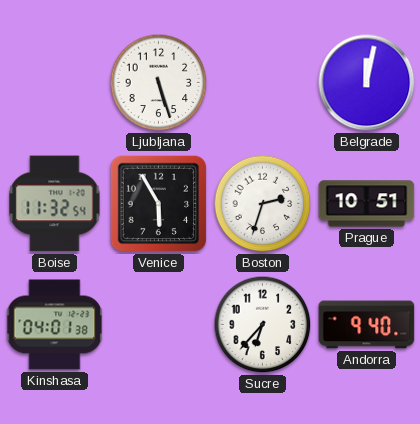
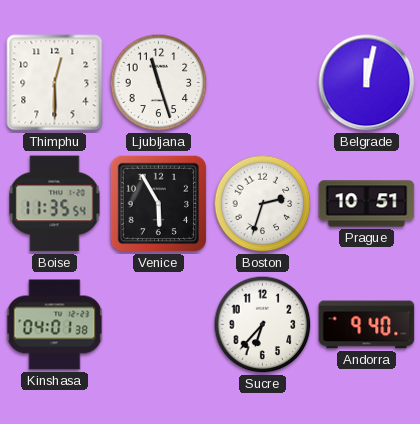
Thimphu: none -> 12:30 (55, 83)
Ljubljana: 5:27 -> 11:27 (159, 83)
Boise: 11:32 -> 11:35 (55, 204)
